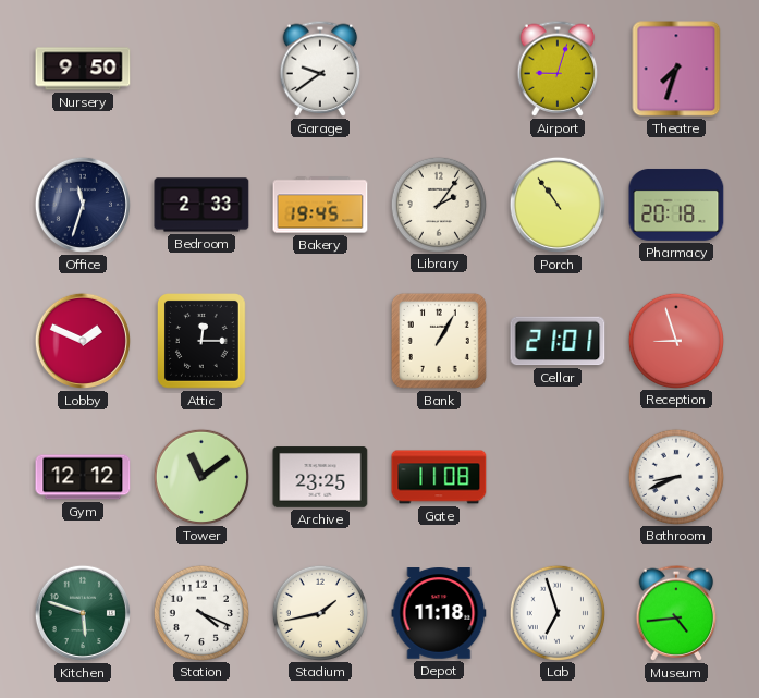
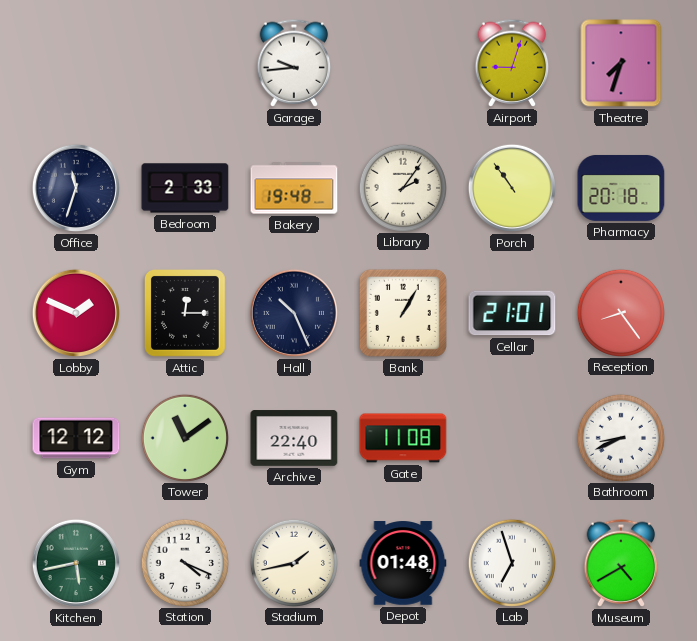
Nursery: 9:50 -> none (83, 69)
Garage: 9:39 -> 9:44 (294, 63)
Bakery: 19:45 -> 19:48 (294, 188)
Hall: none -> 10:26 (294, 313)
Reception: 8:57 -> 8:24 (620, 312)
Archive: 23:25 -> 22:40 (294, 438)
Kitchen: 5:48 -> 5:43 (76, 563)
Depot: 11:18 -> 01:48 (403, 563)
Museum: 4:44 -> 4:40 (621, 563)
